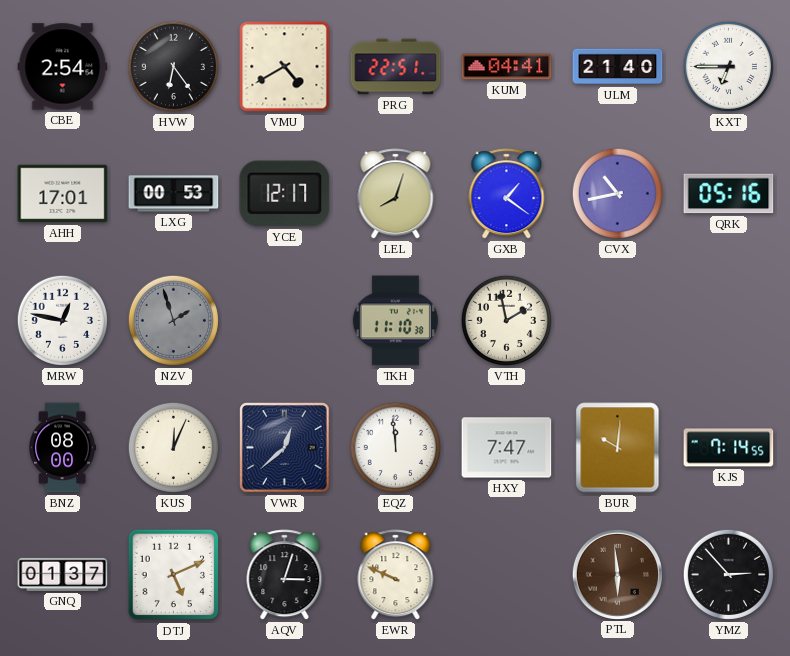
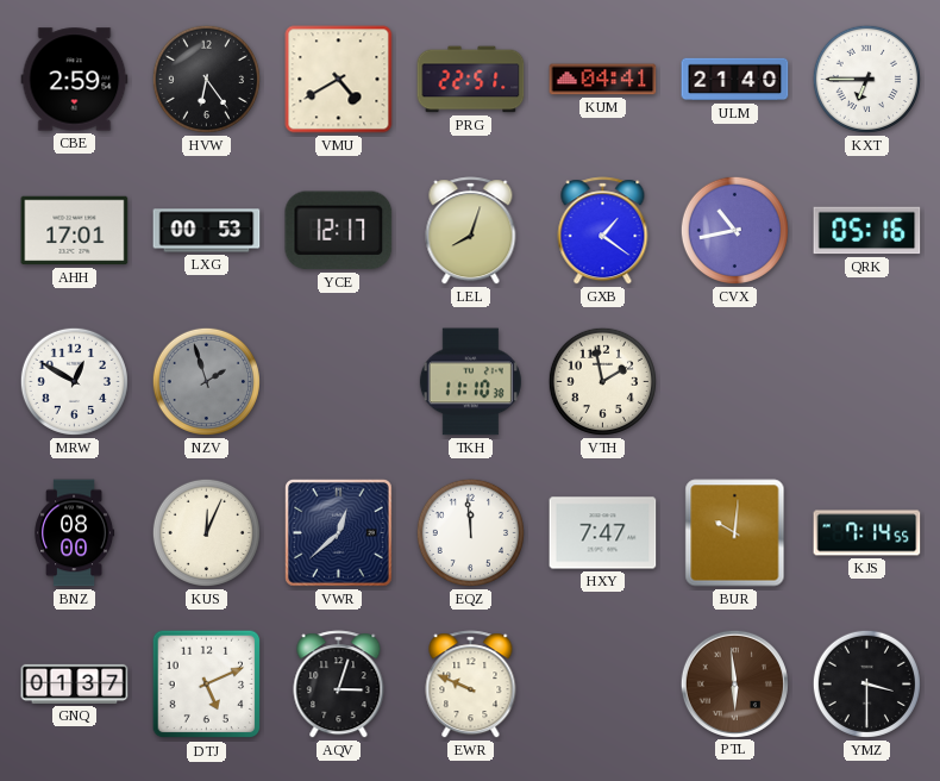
CBE: 2:54 -> 2:59 (75, 80)
MRW: 12:47 -> 12:50 (74, 381)
YMZ: 2:53 -> 3:30 (866, 683)
